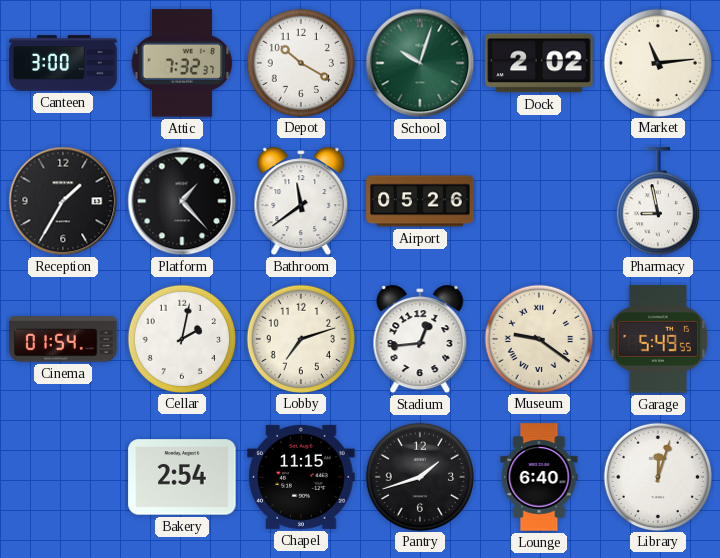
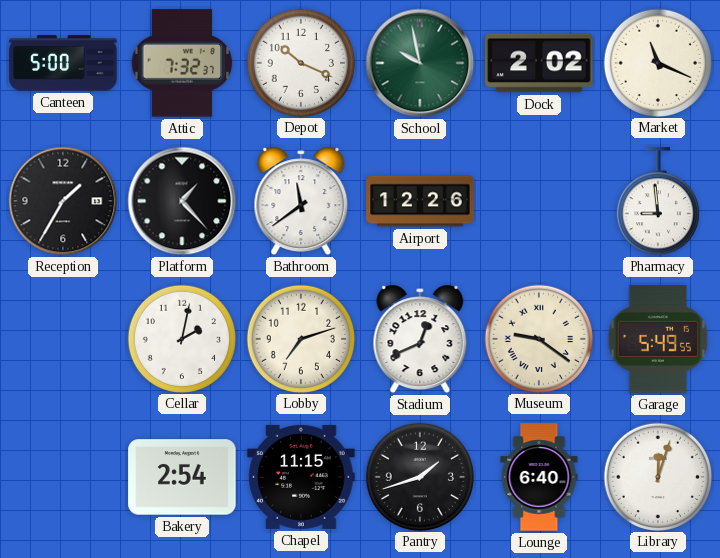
Canteen: 3:00 -> 5:00 (63, 63)
Depot: 10:20 -> 10:19 (300, 62)
School: 10:03 -> 9:58 (420, 63)
Market: 11:14 -> 11:19 (657, 62)
Airport: 05:26 -> 12:26 (420, 201)
Pharmacy: 8:58 -> 8:59 (658, 202)
Cinema: 01:54 -> none (63, 339)
Stadium: 12:44 -> 12:41 (420, 339)
